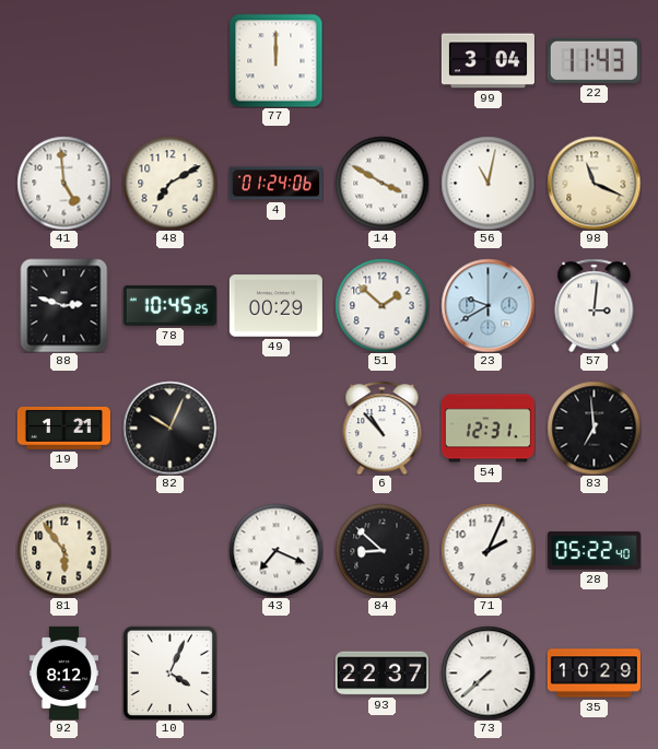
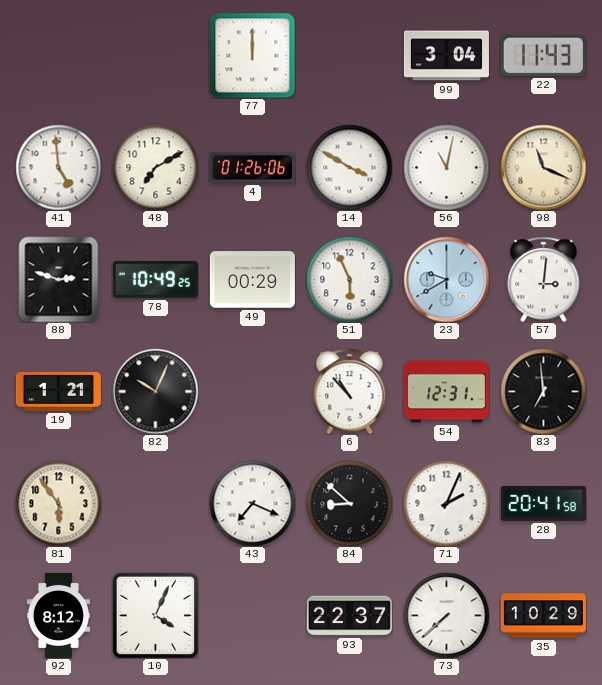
4: 01:24 -> 01:26 (252, 168)
78: 10:45 -> 10:49 (155, 279)
51: 1:52 -> 5:56 (349, 279)
28: 05:22 -> 20:41 (543, 504)
